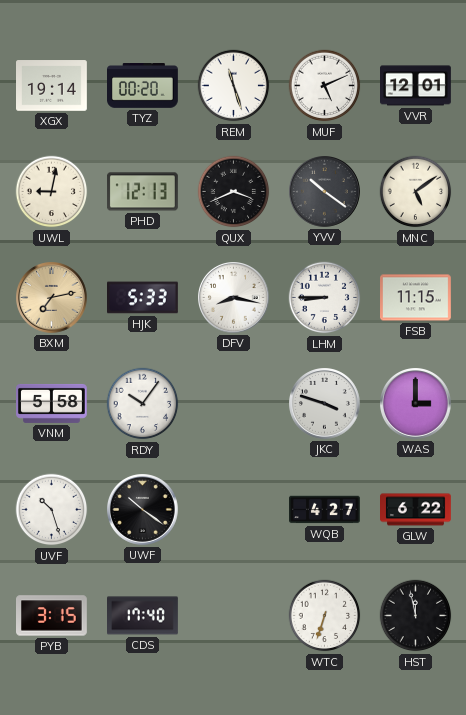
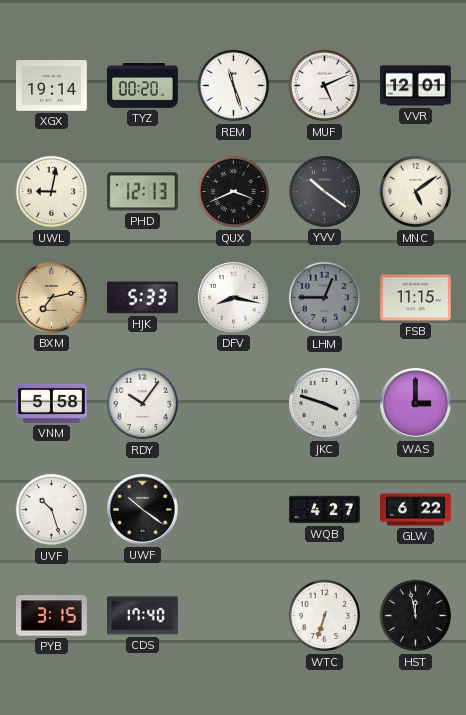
LHM: 8:45 -> 12:45 (325, 298)
LHM dial: white -> grey (325, 298)
